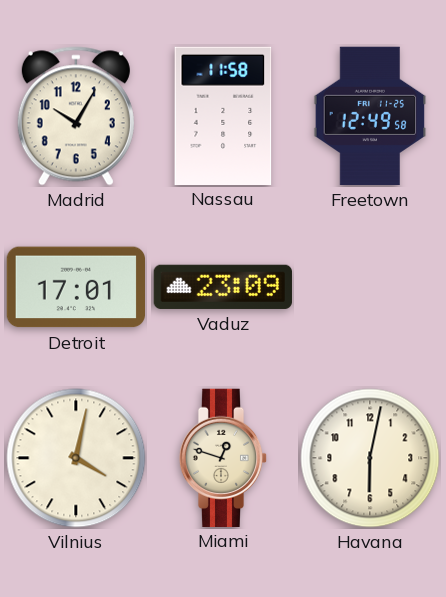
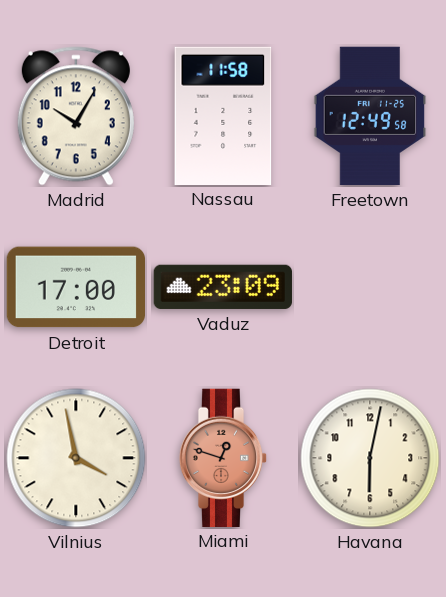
Detroit: 17:01 -> 17:00 (75, 287)
Vilnius: 4:02 -> 3:58 (76, 458)
Miami dial: cream -> salmon (223, 457)
